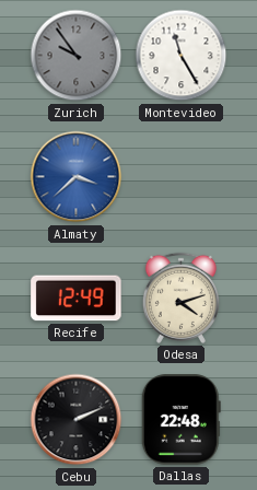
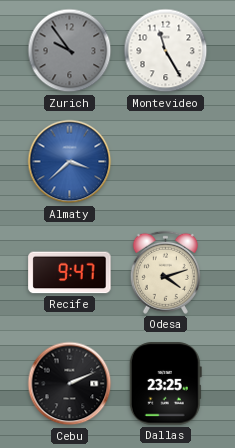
Recife: 12:49 -> 9:47 (70, 273)
Dallas: 22:48 -> 23:25 (165, 384)
